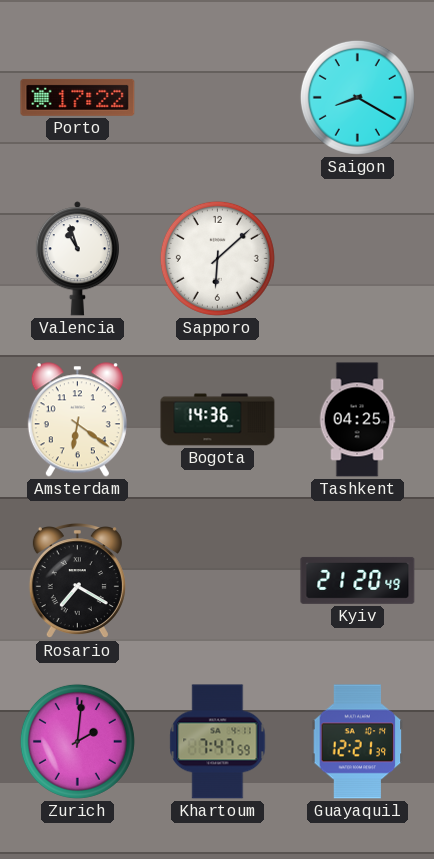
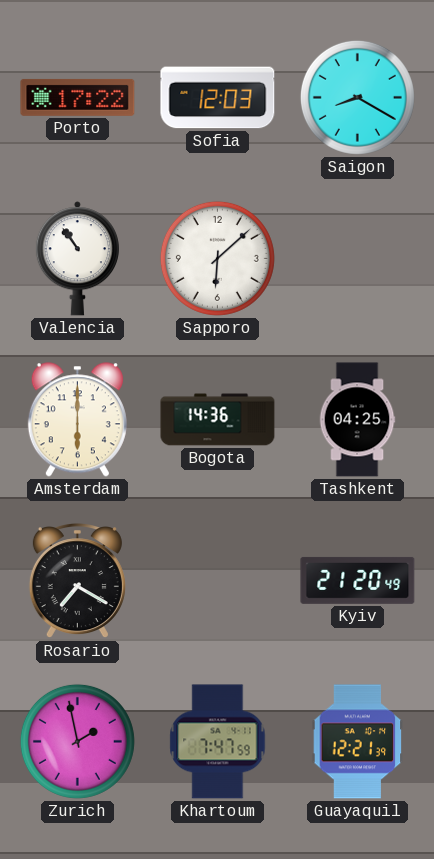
Sofia: none -> 12:03 (218, 98)
Valencia: 10:57 -> 10:54 (77, 259)
Amsterdam: 6:21 -> 6:00 (77, 420)
Zurich: 2:01 -> 1:58 (77, 741)
